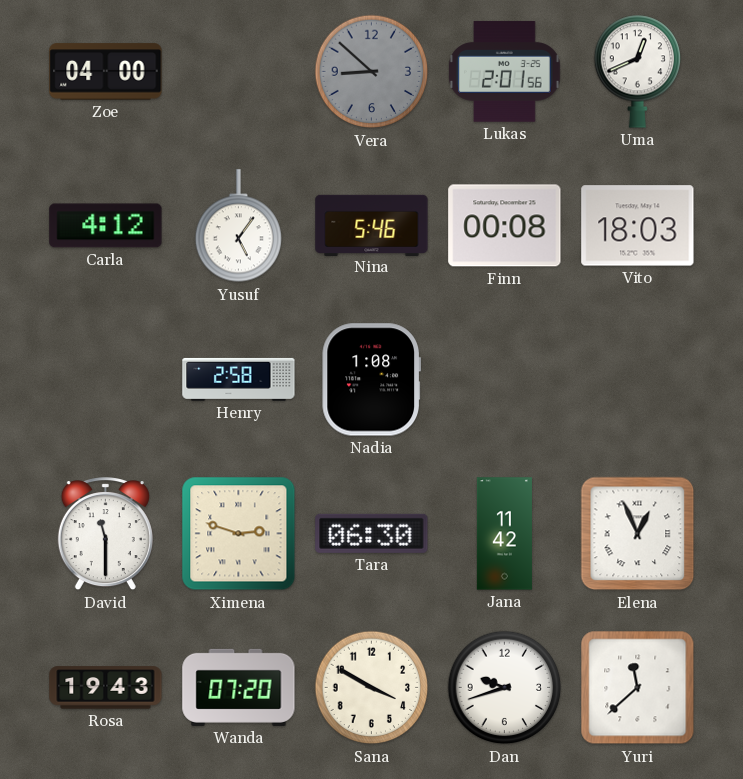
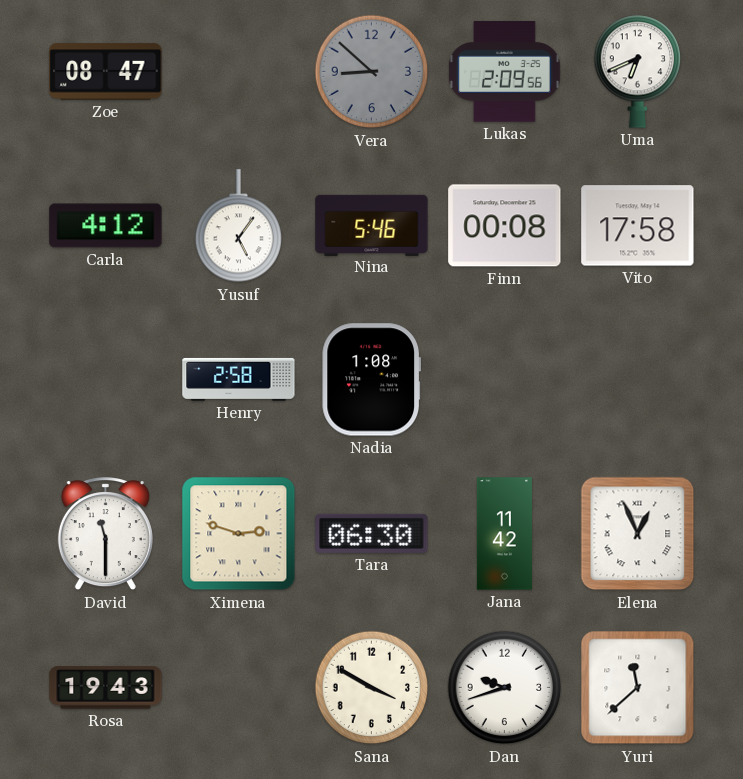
Zoe: 04:00 -> 08:47 (106, 72)
Lukas: 2:01 -> 2:09 (505, 72)
Uma: 12:41 -> 6:41 (638, 71)
Vito: 18:03 -> 17:58 (638, 226)
Wanda: 07:20 -> none (239, 687)
